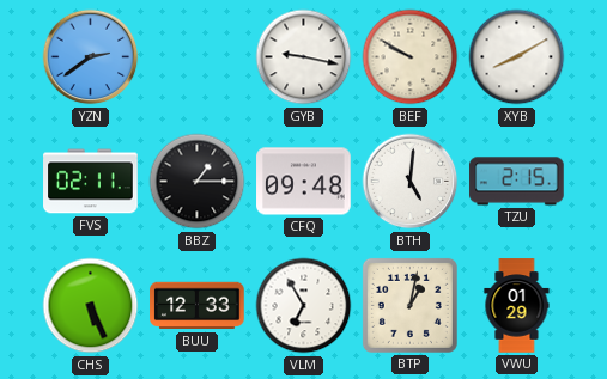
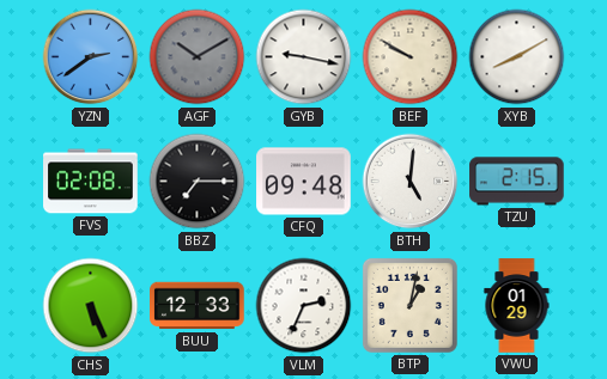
AGF: none -> 10:10 (198, 57)
FVS: 02:11 -> 02:08 (91, 182)
BBZ: 1:15 -> 7:15 (198, 182)
VLM: 6:55 -> 2:34 (304, 306)
